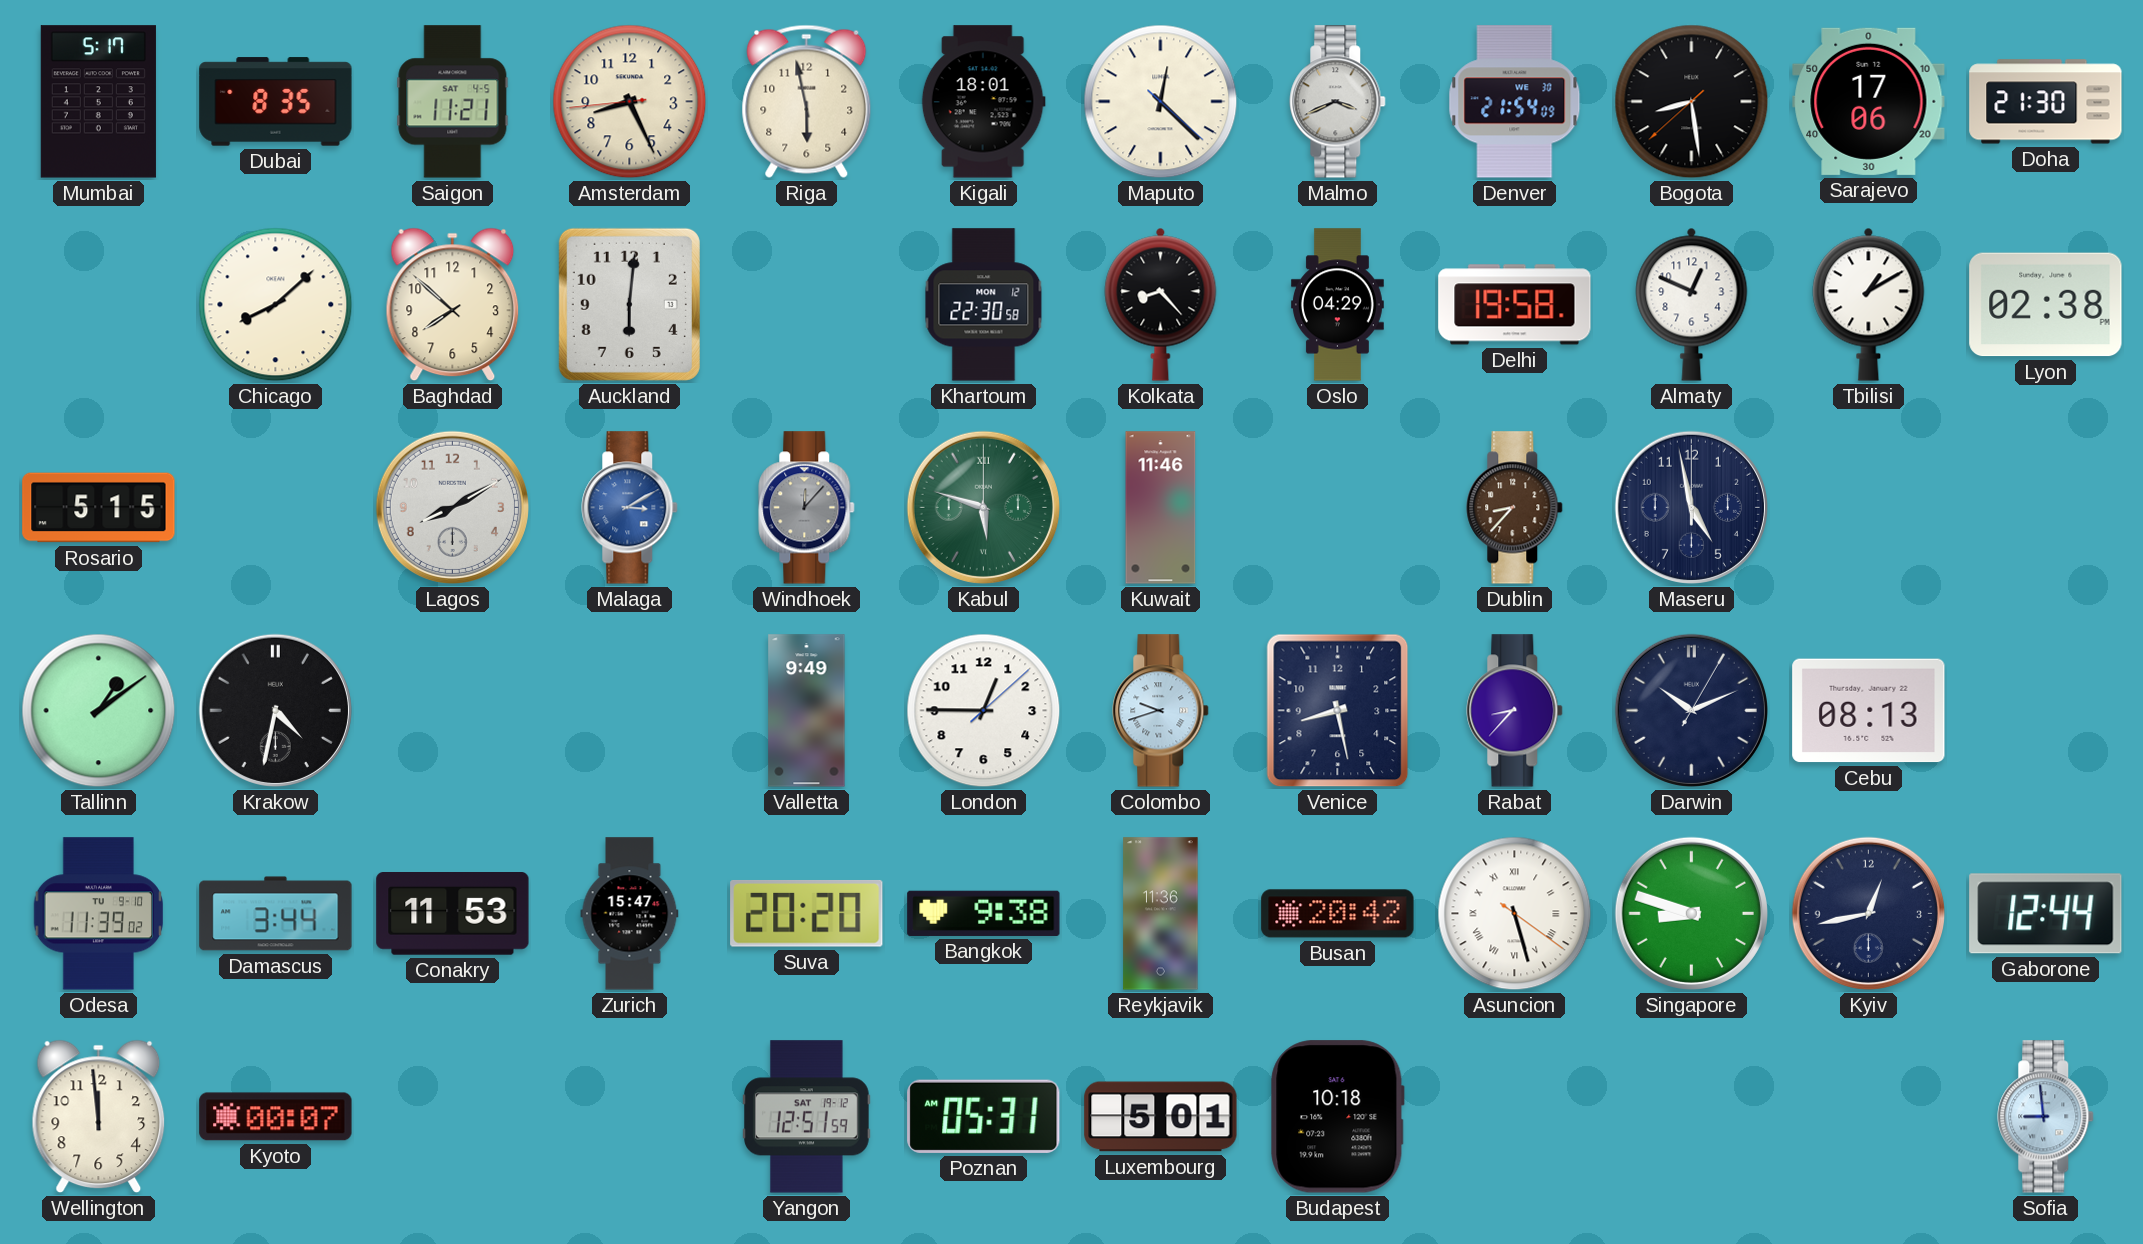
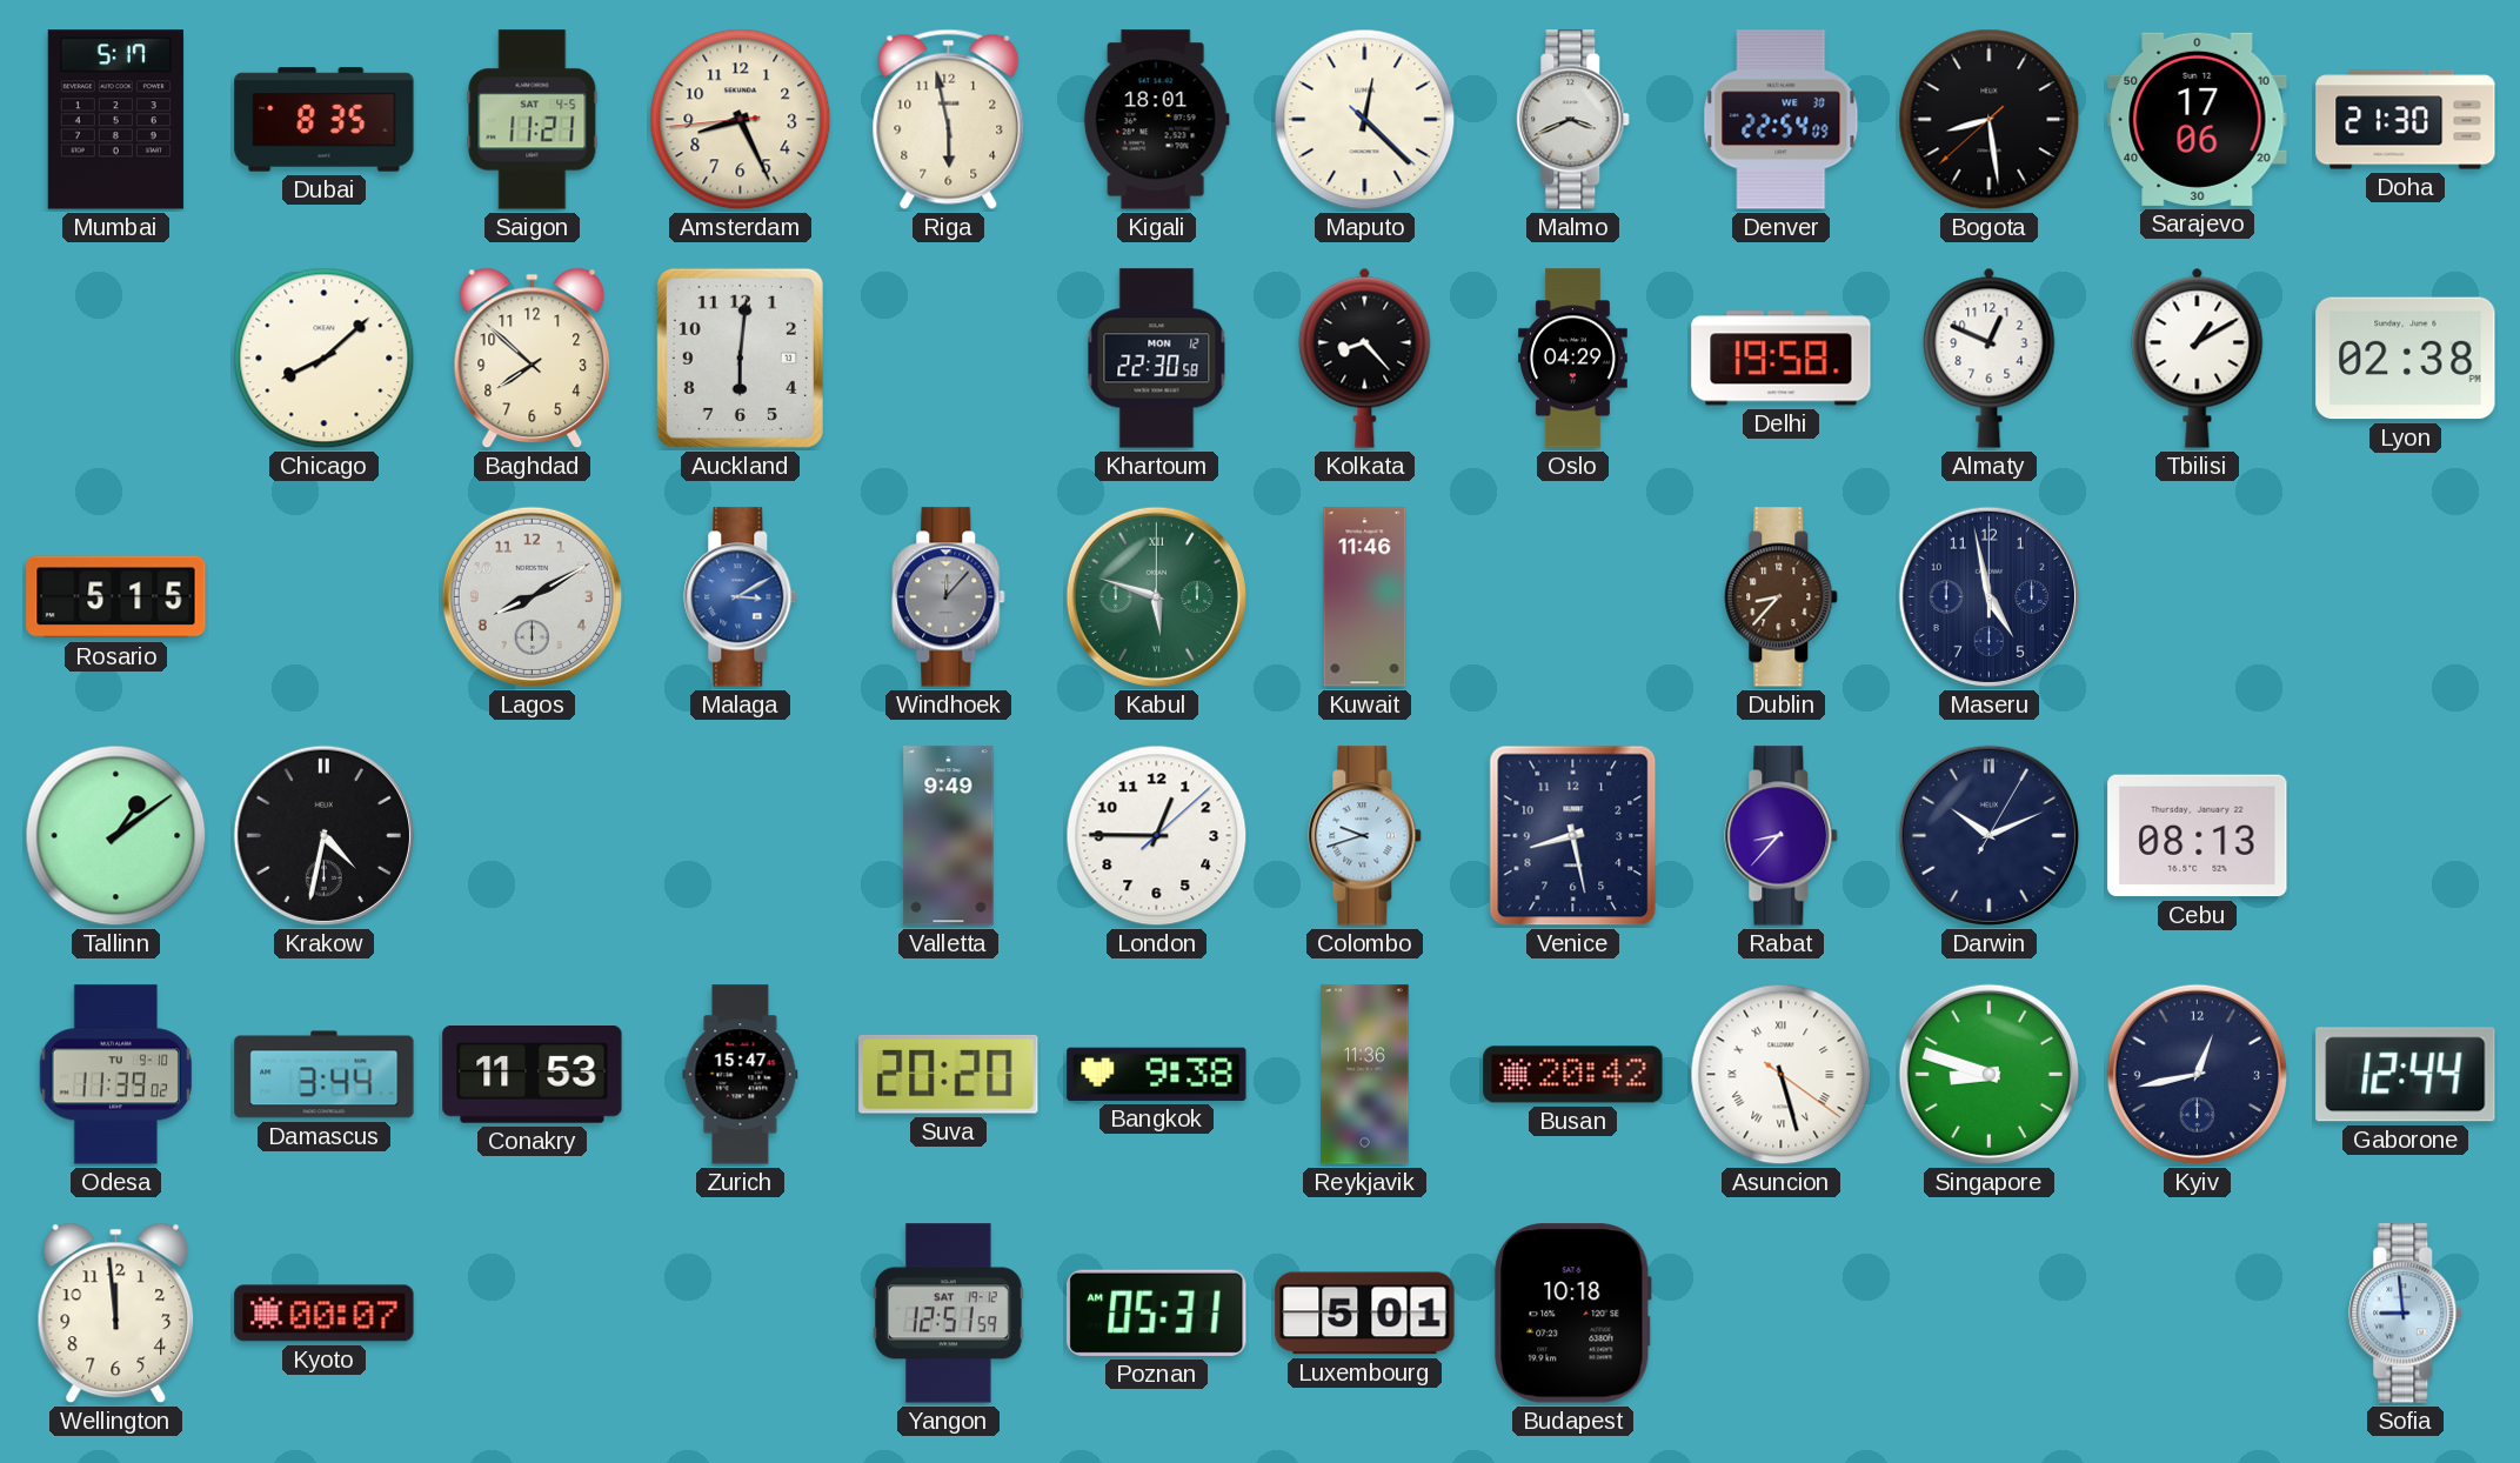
Denver: 21:54 -> 22:54 (1782, 120)
